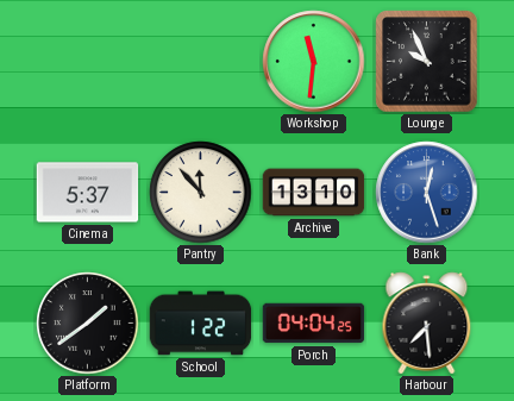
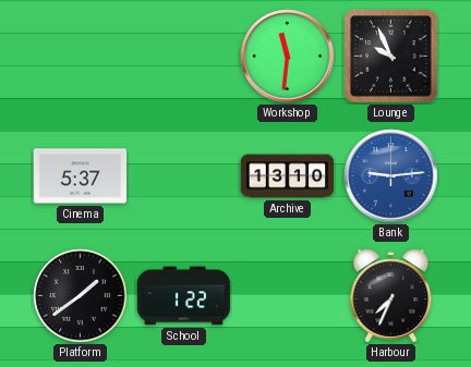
Pantry: 11:53 -> none (201, 193)
Bank: 12:27 -> 9:14 (391, 176)
Porch: 04:04 -> none (314, 324)
Harbour: 7:29 -> 7:34 (391, 296)
